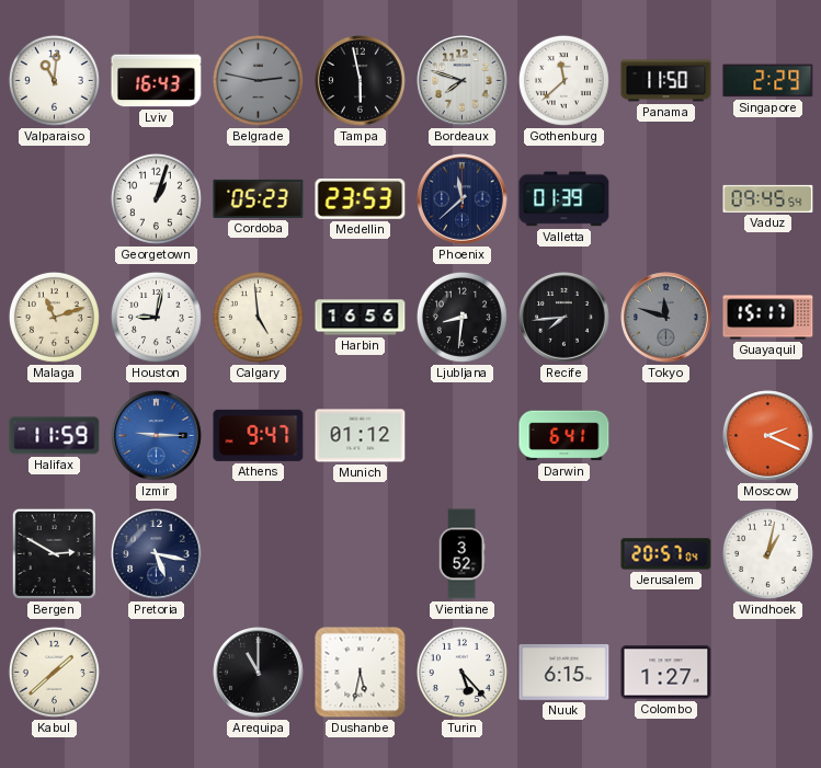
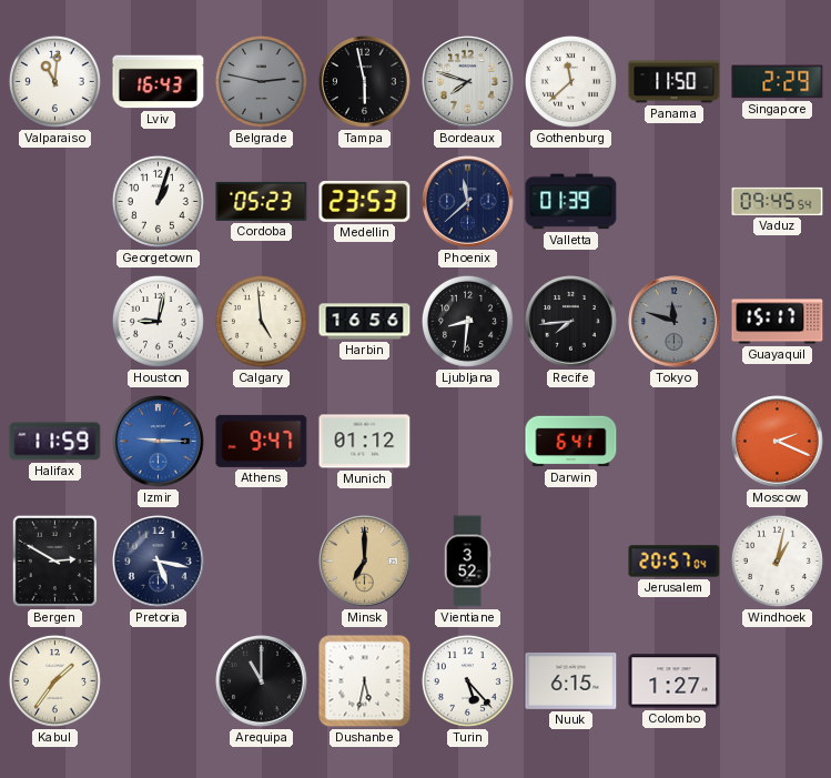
Malaga: 11:12 -> none (54, 317)
Minsk: none -> 7:00 (365, 562)
Kabul: 1:38 -> 1:36 (54, 680)
